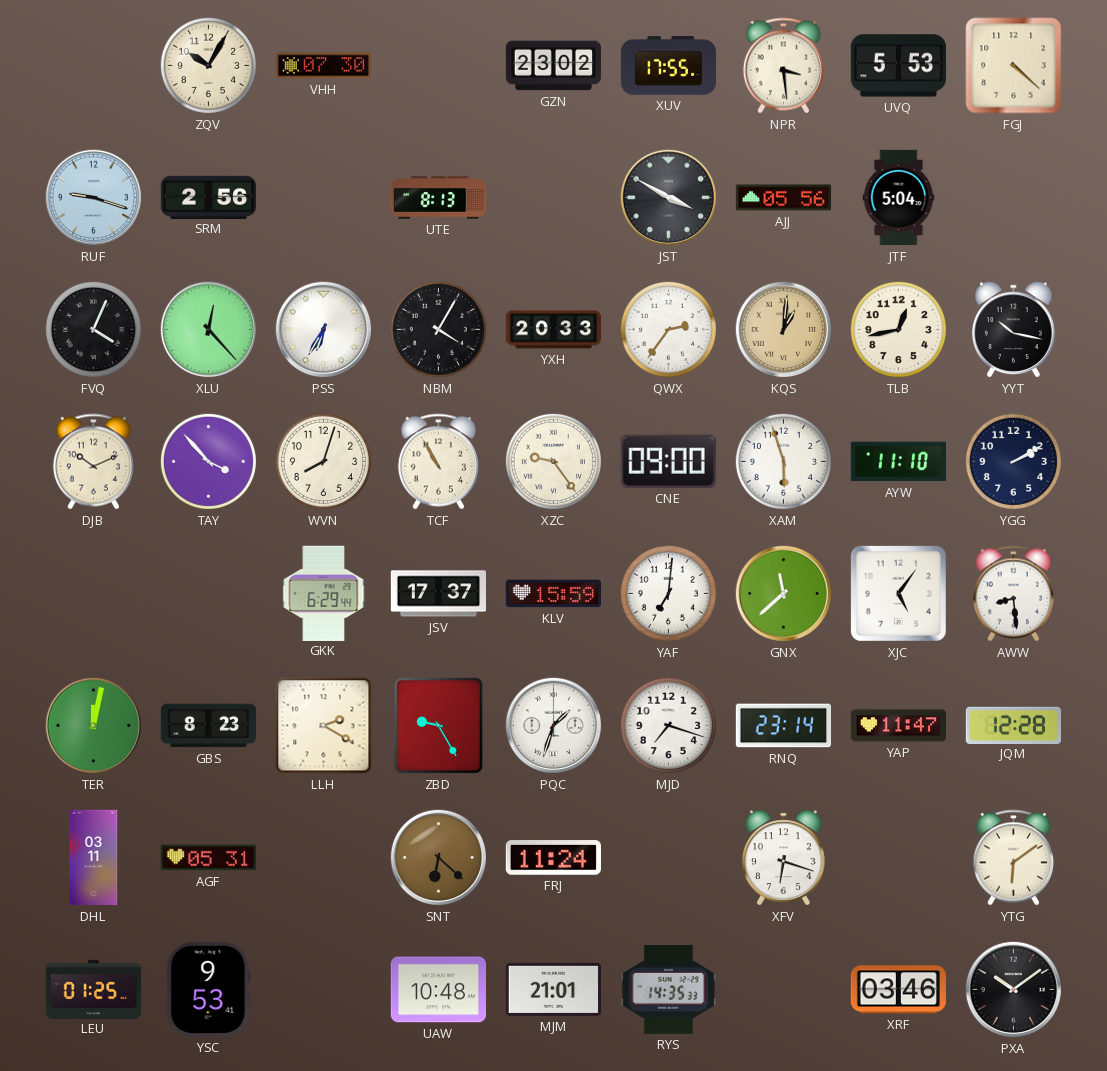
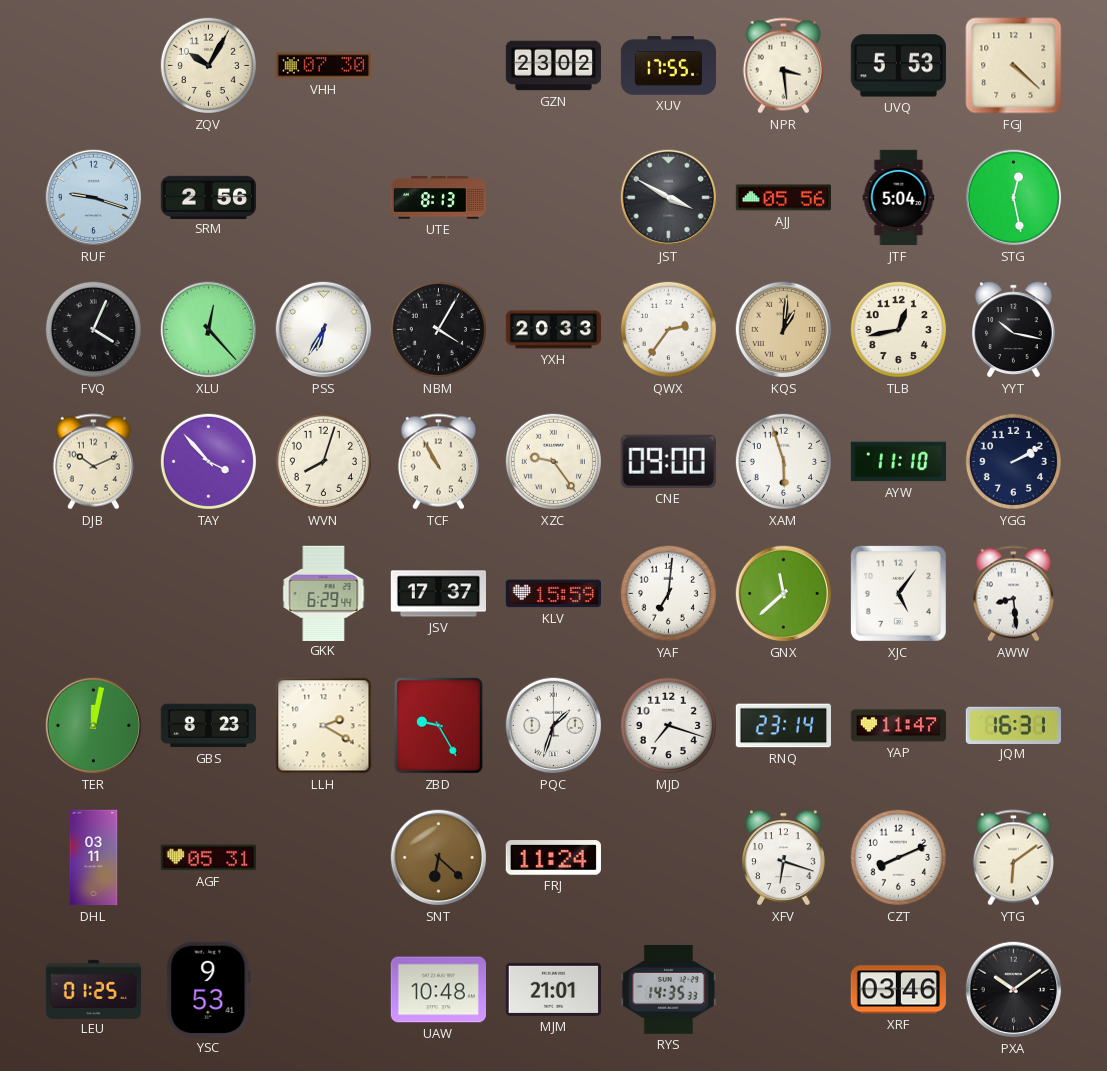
STG: none -> 12:28 (1014, 198)
JQM: 12:28 -> 16:31 (1013, 725)
CZT: none -> 8:11 (898, 857)
